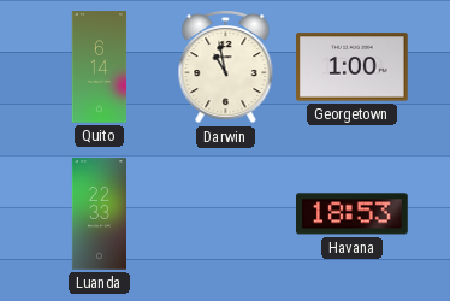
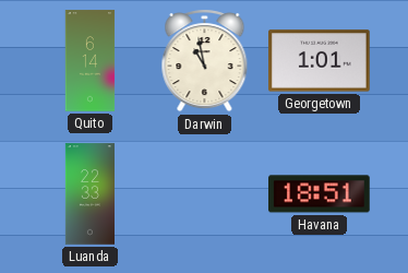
Georgetown: 1:00 -> 1:01 (320, 61)
Havana: 18:53 -> 18:51 (320, 194)
